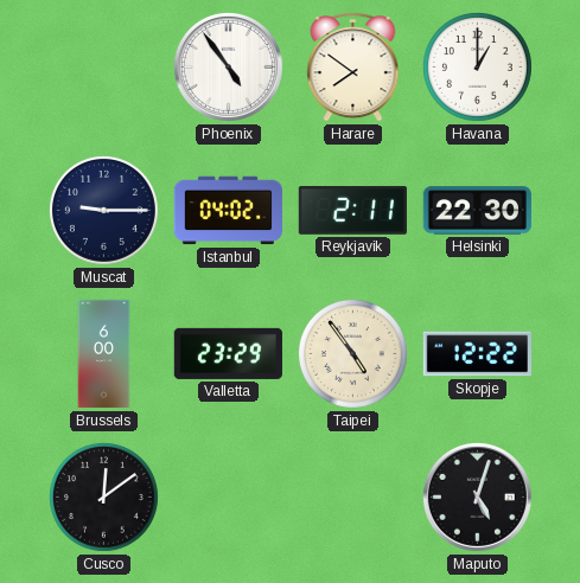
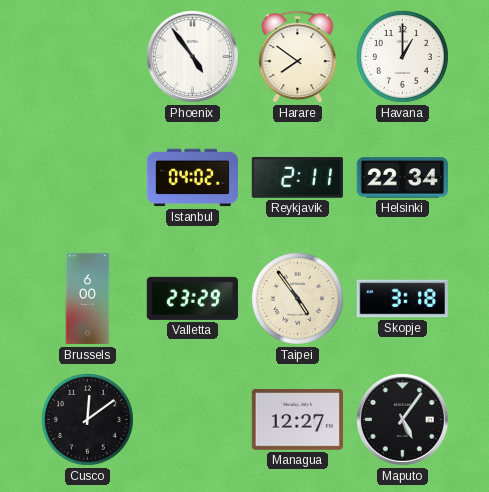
Muscat: 9:15 -> none (103, 210)
Helsinki: 22:30 -> 22:34 (402, 178)
Skopje: 12:22 -> 3:18 (402, 299)
Managua: none -> 12:27 (297, 420)
Maputo: 5:03 -> 5:06 (402, 419)
